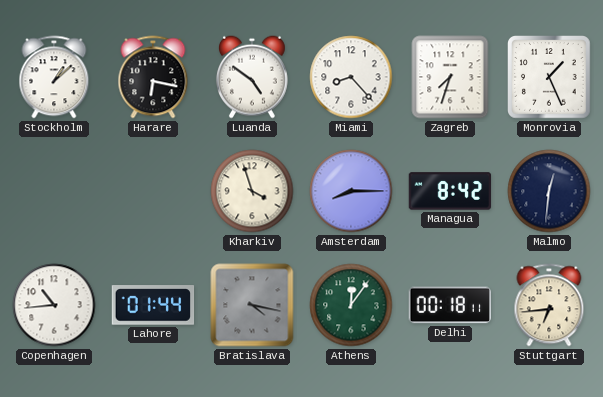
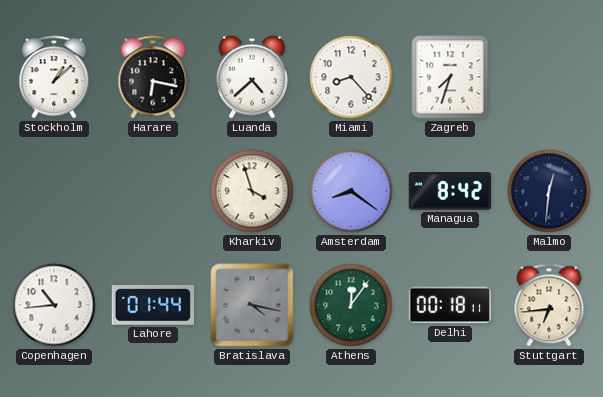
Luanda: 4:51 -> 4:38 (252, 77)
Monrovia: 1:26 -> none (550, 78)
Amsterdam: 8:15 -> 8:21 (351, 191)
